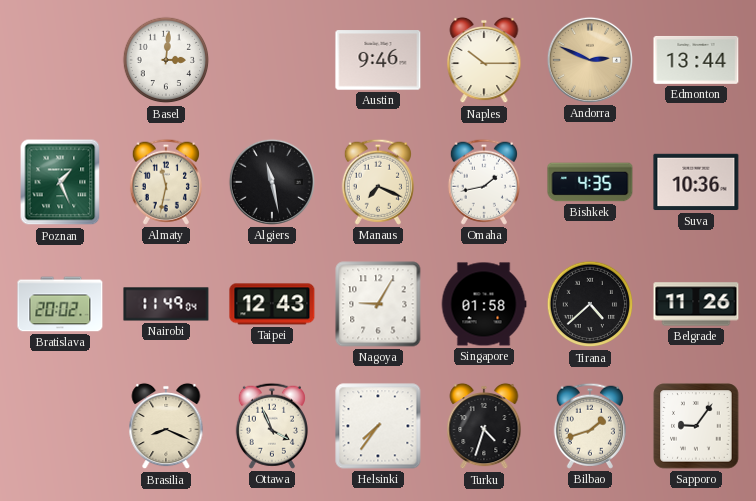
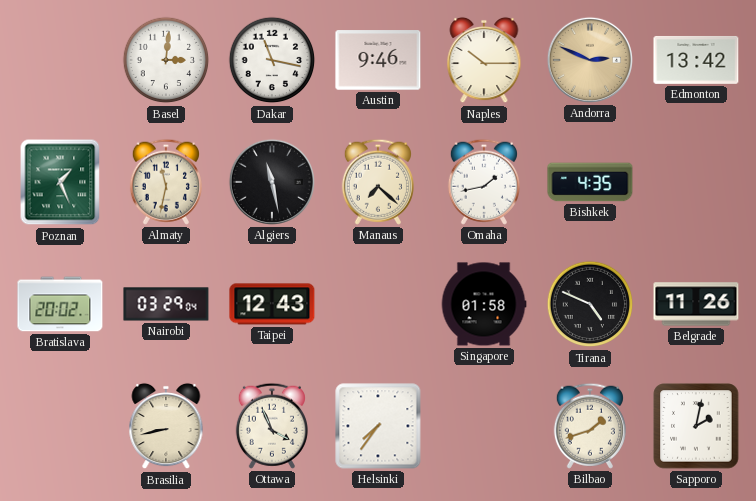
Dakar: none -> 11:17 (272, 60)
Edmonton: 13:44 -> 13:42 (696, 60)
Manaus: 7:19 -> 7:22 (378, 182)
Suva: 10:36 -> none (696, 182)
Nairobi: 11:49 -> 03:29 (166, 304)
Nagoya: 9:05 -> none (378, 304)
Tirana: 4:38 -> 4:49 (590, 304)
Brasilia: 8:19 -> 8:43 (166, 426)
Turku: 4:33 -> none (484, 426)
Sapporo: 9:06 -> 2:02 (696, 426)
